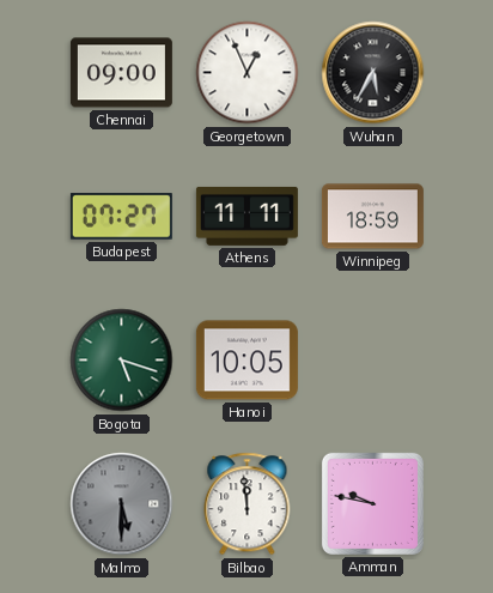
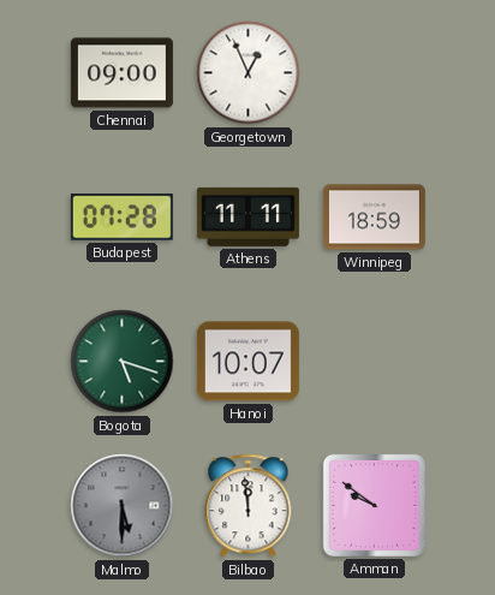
Wuhan: 5:35 -> none (373, 73)
Budapest: 07:27 -> 07:28 (121, 218)
Hanoi: 10:05 -> 10:07 (247, 362)
Amman: 9:47 -> 9:51 (374, 505)
